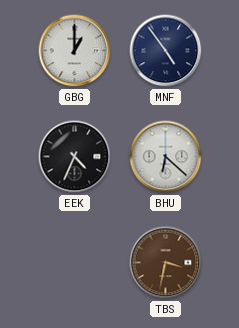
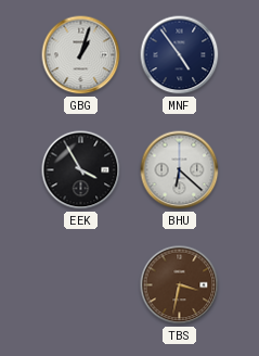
GBG: 1:00 -> 1:03 (81, 55)
EEK: 4:34 -> 3:55 (81, 170)
